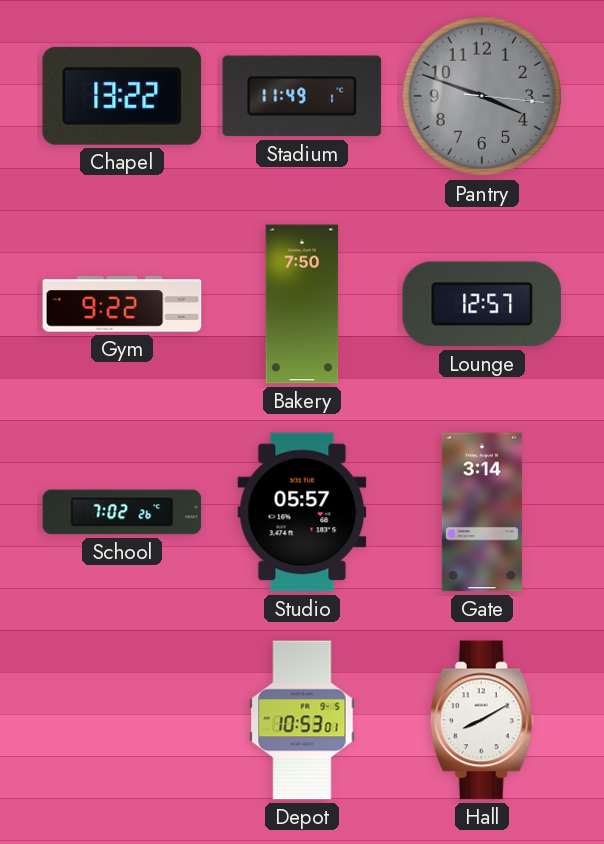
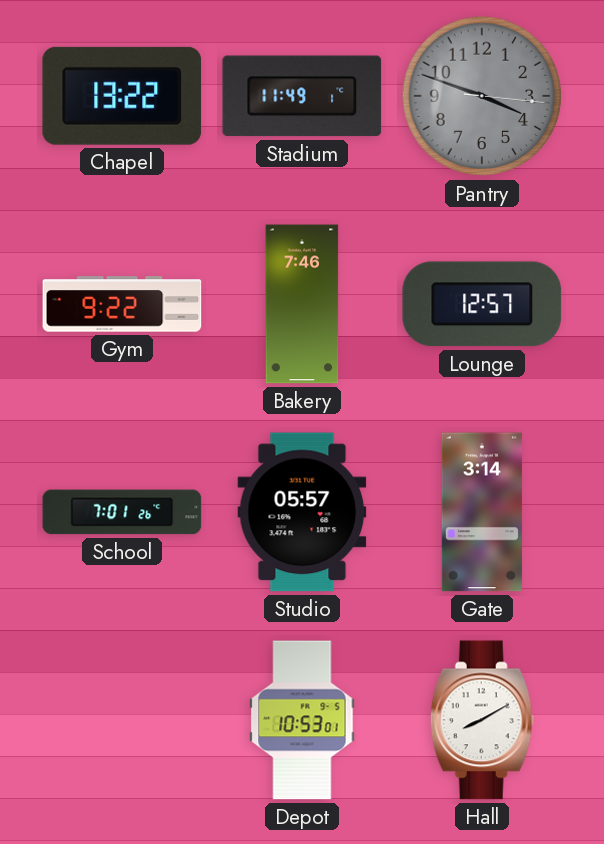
Bakery: 7:50 -> 7:46 (302, 304)
School: 7:02 -> 7:01 (122, 512)
